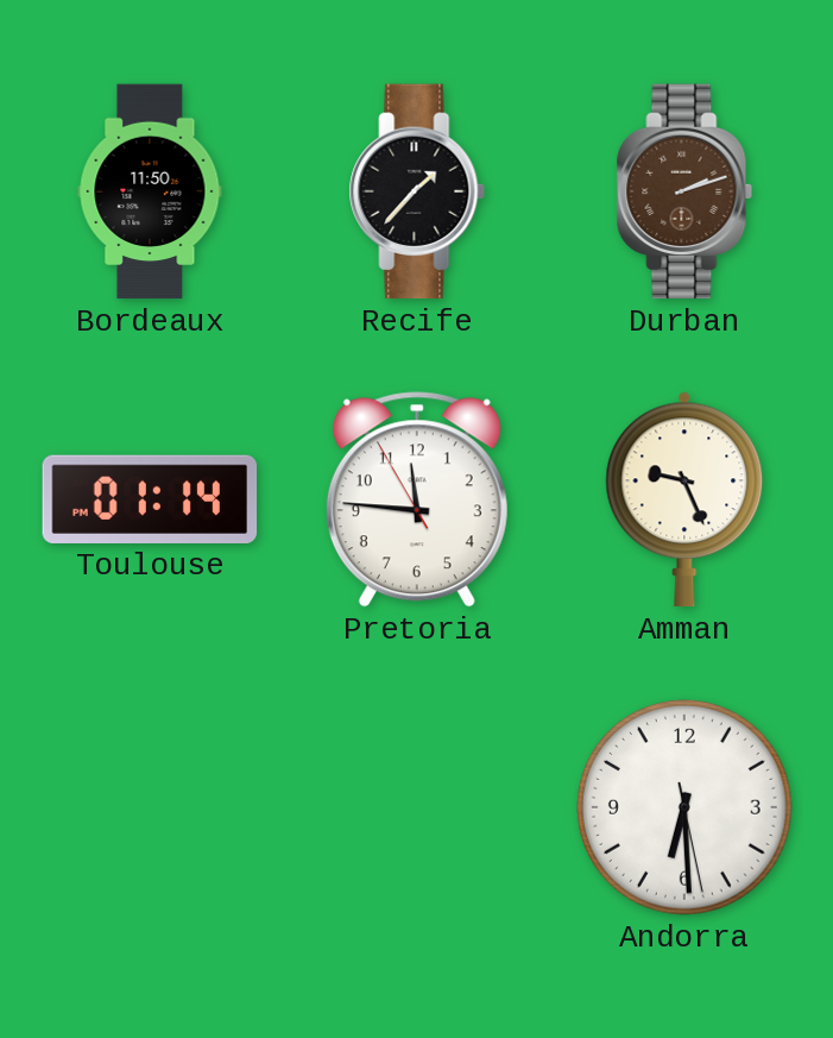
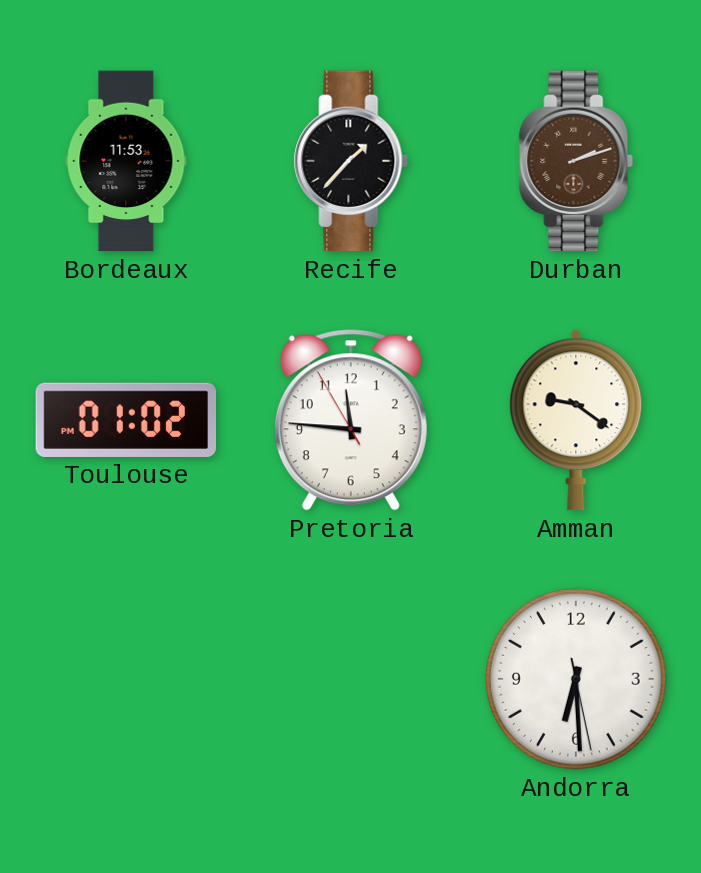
Bordeaux: 11:50 -> 11:53 (126, 161)
Toulouse: 01:14 -> 01:02 (126, 420)
Amman: 9:26 -> 9:21 (576, 420)
